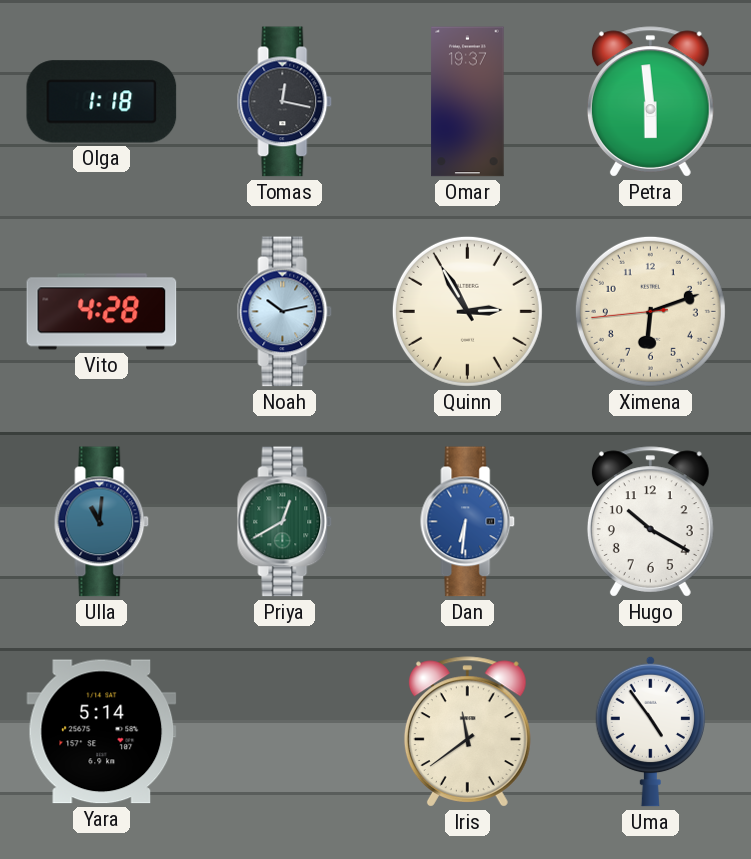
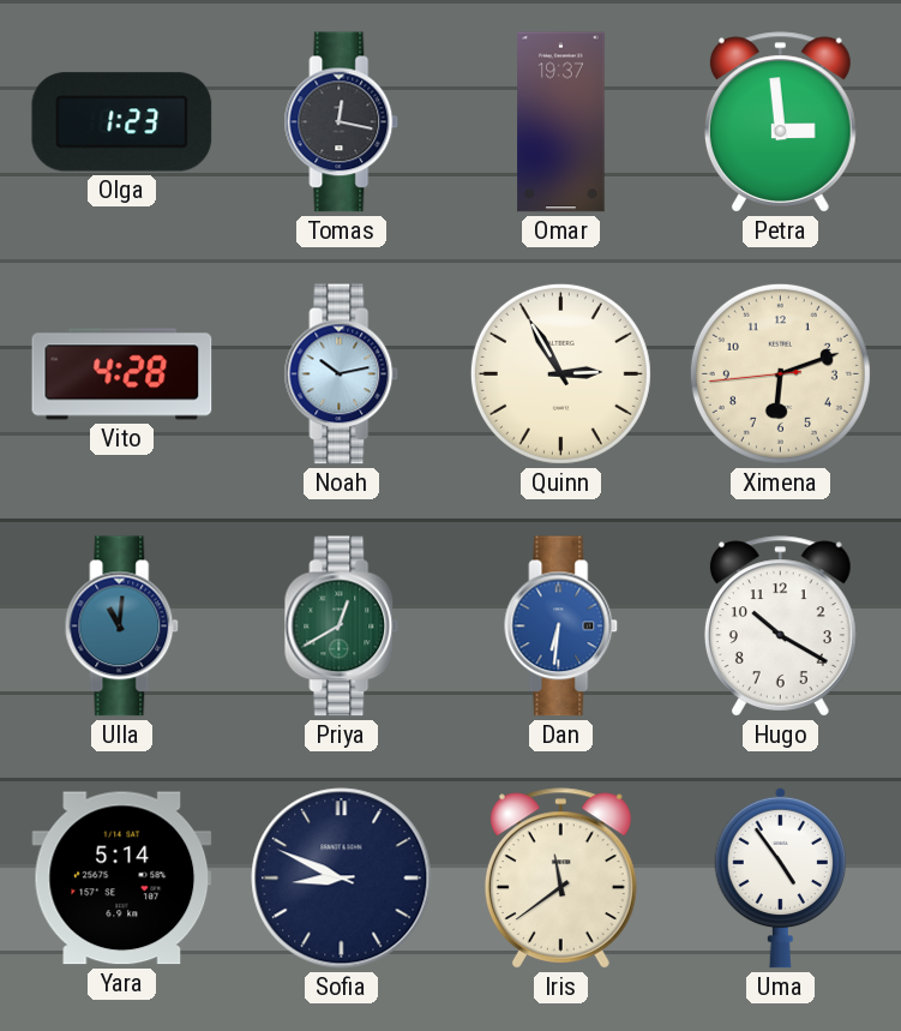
Olga: 1:18 -> 1:23 (122, 122)
Petra: 5:59 -> 2:59 (780, 122)
Sofia: none -> 8:49 (342, 879)
